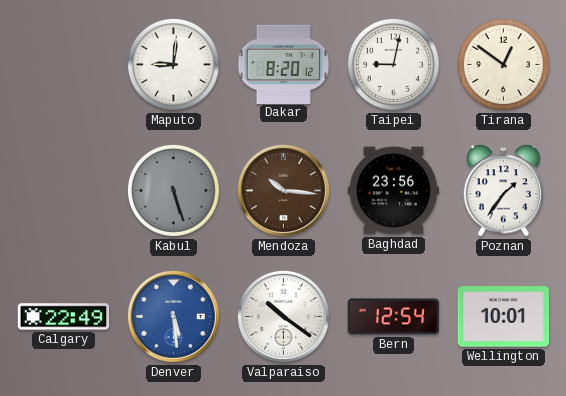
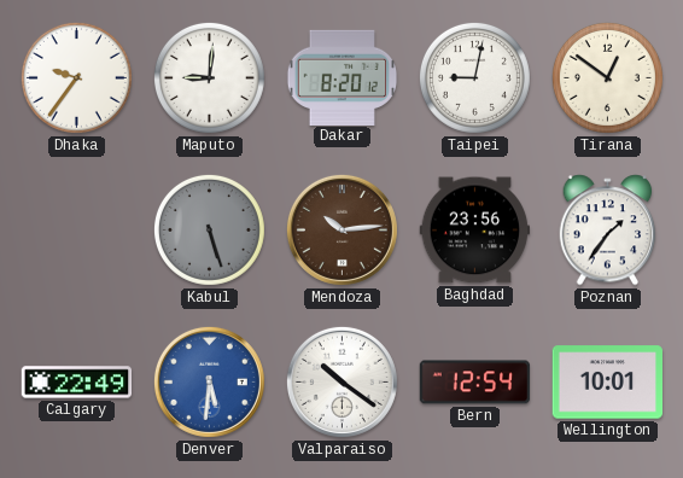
Dhaka: none -> 9:36 (76, 77)
Mendoza: 10:16 -> 10:14 (341, 229)
Denver: 5:29 -> 5:31 (209, 381)
